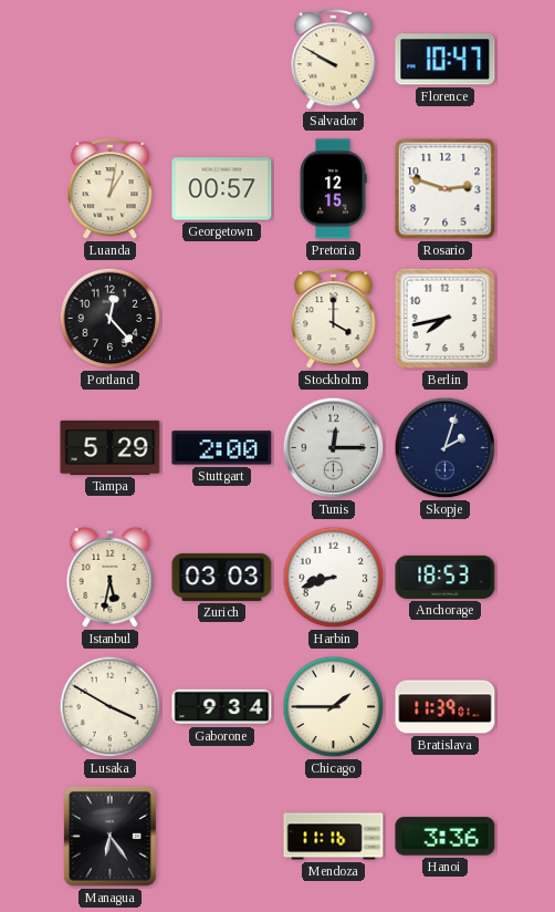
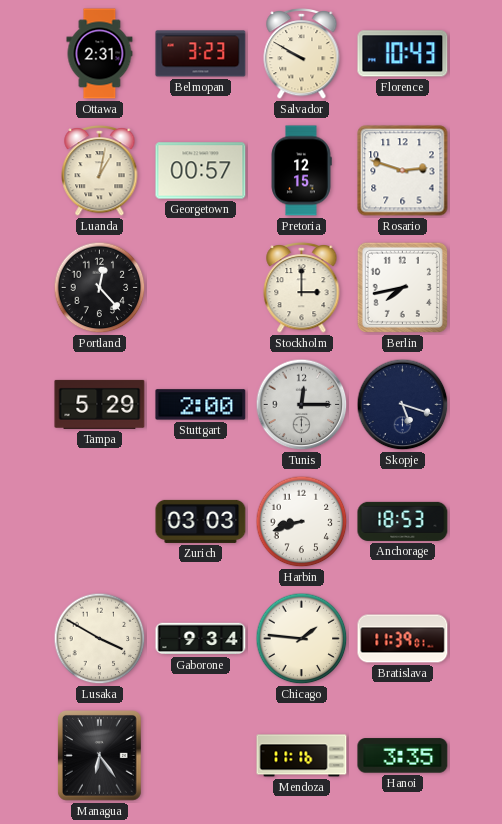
Ottawa: none -> 2:31 (100, 54)
Belmopan: none -> 3:23 (201, 54)
Florence: 10:47 -> 10:43 (403, 54)
Stockholm: 4:00 -> 3:00 (302, 287)
Skopje: 2:03 -> 5:18 (403, 405)
Istanbul: 5:32 -> none (111, 577)
Chicago: 1:45 -> 1:46 (302, 639)
Hanoi: 3:36 -> 3:35 (403, 756)
